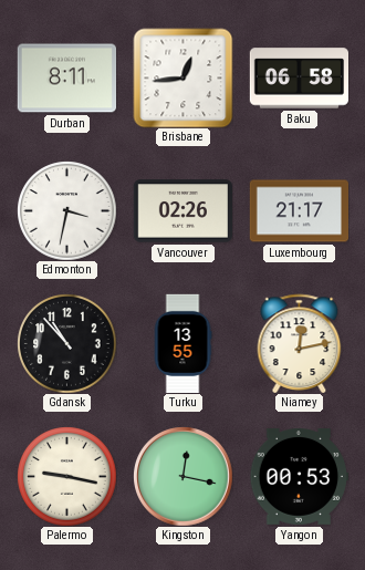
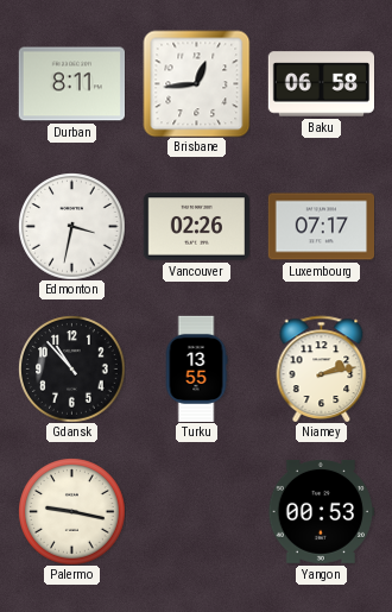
Luxembourg: 21:17 -> 07:17 (321, 227)
Niamey: 12:13 -> 2:13 (322, 368)
Kingston: 12:17 -> none (182, 476)
